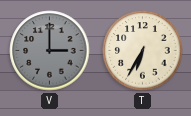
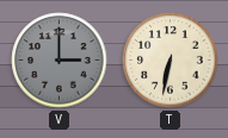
T: 6:35 -> 6:32 (171, 61)
